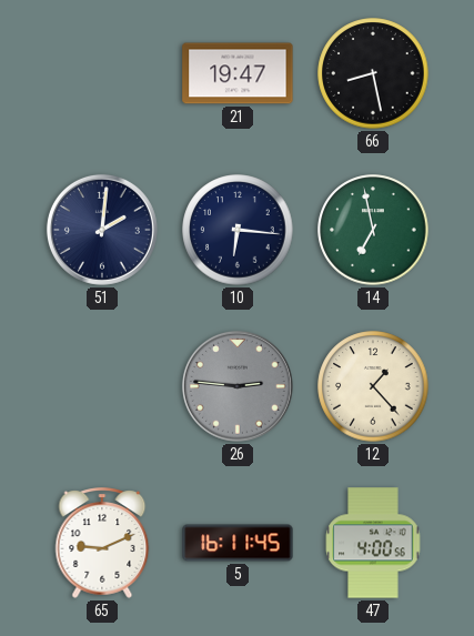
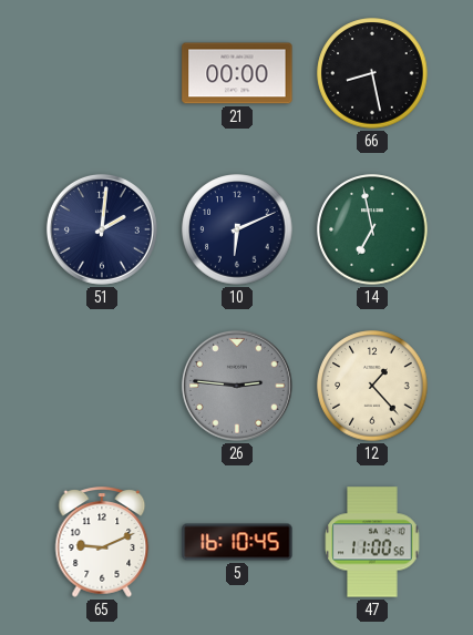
21: 19:47 -> 00:00 (237, 73)
10: 6:16 -> 6:11 (237, 229)
5: 16:11 -> 16:10 (237, 542)
47: 4:00 -> 11:00 (372, 542)
